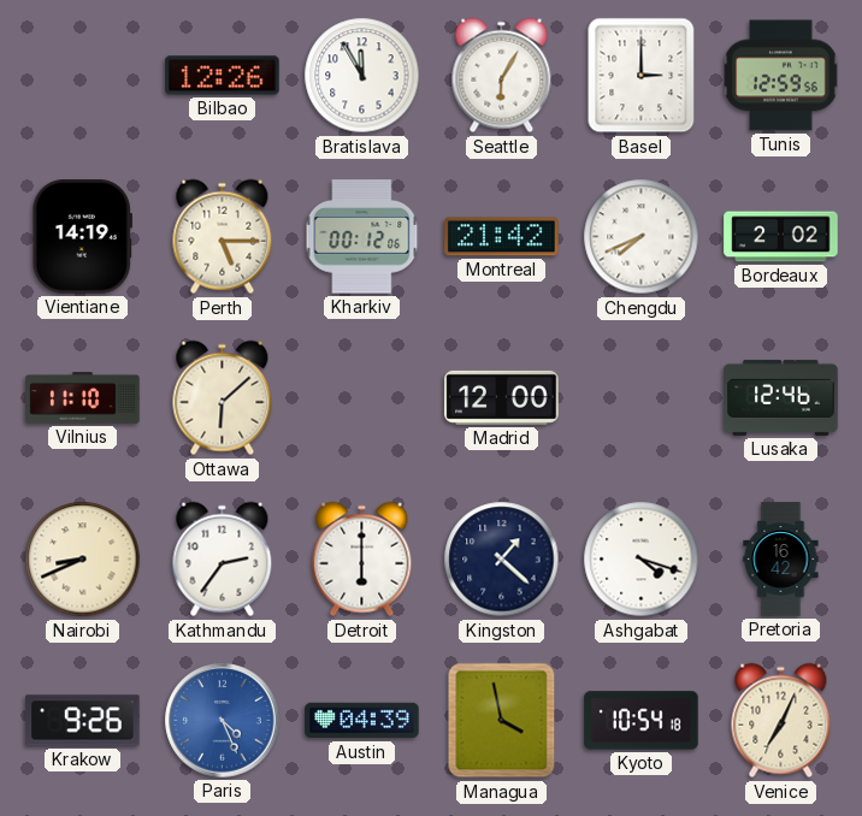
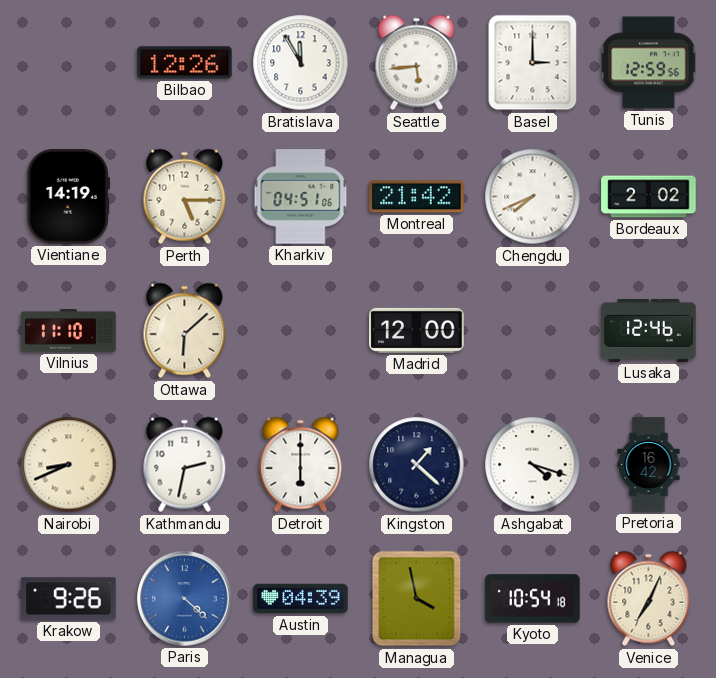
Seattle: 6:05 -> 5:44 (417, 63)
Kharkiv: 00:12 -> 04:51 (301, 197)
Kathmandu: 2:36 -> 2:32 (185, 465)
Paris: 4:26 -> 4:22 (185, 599)
